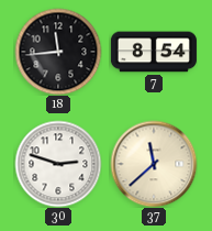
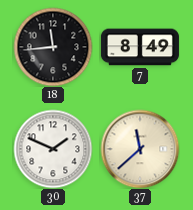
7: 8:54 -> 8:49 (140, 47)
30: 2:48 -> 1:49 (53, 149)
